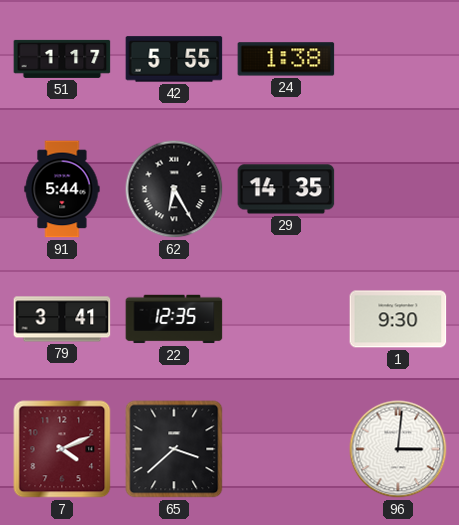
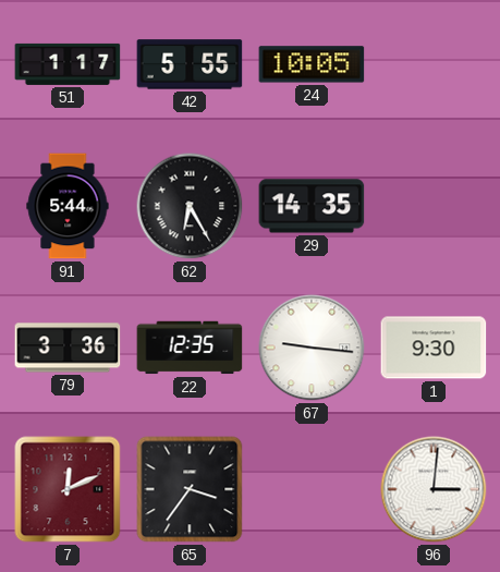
24: 1:38 -> 10:05 (312, 64)
79: 3:41 -> 3:36 (68, 348)
67: none -> 9:16 (312, 348)
7: 4:11 -> 12:11 (68, 489)
65: 3:38 -> 3:36 (190, 489)
